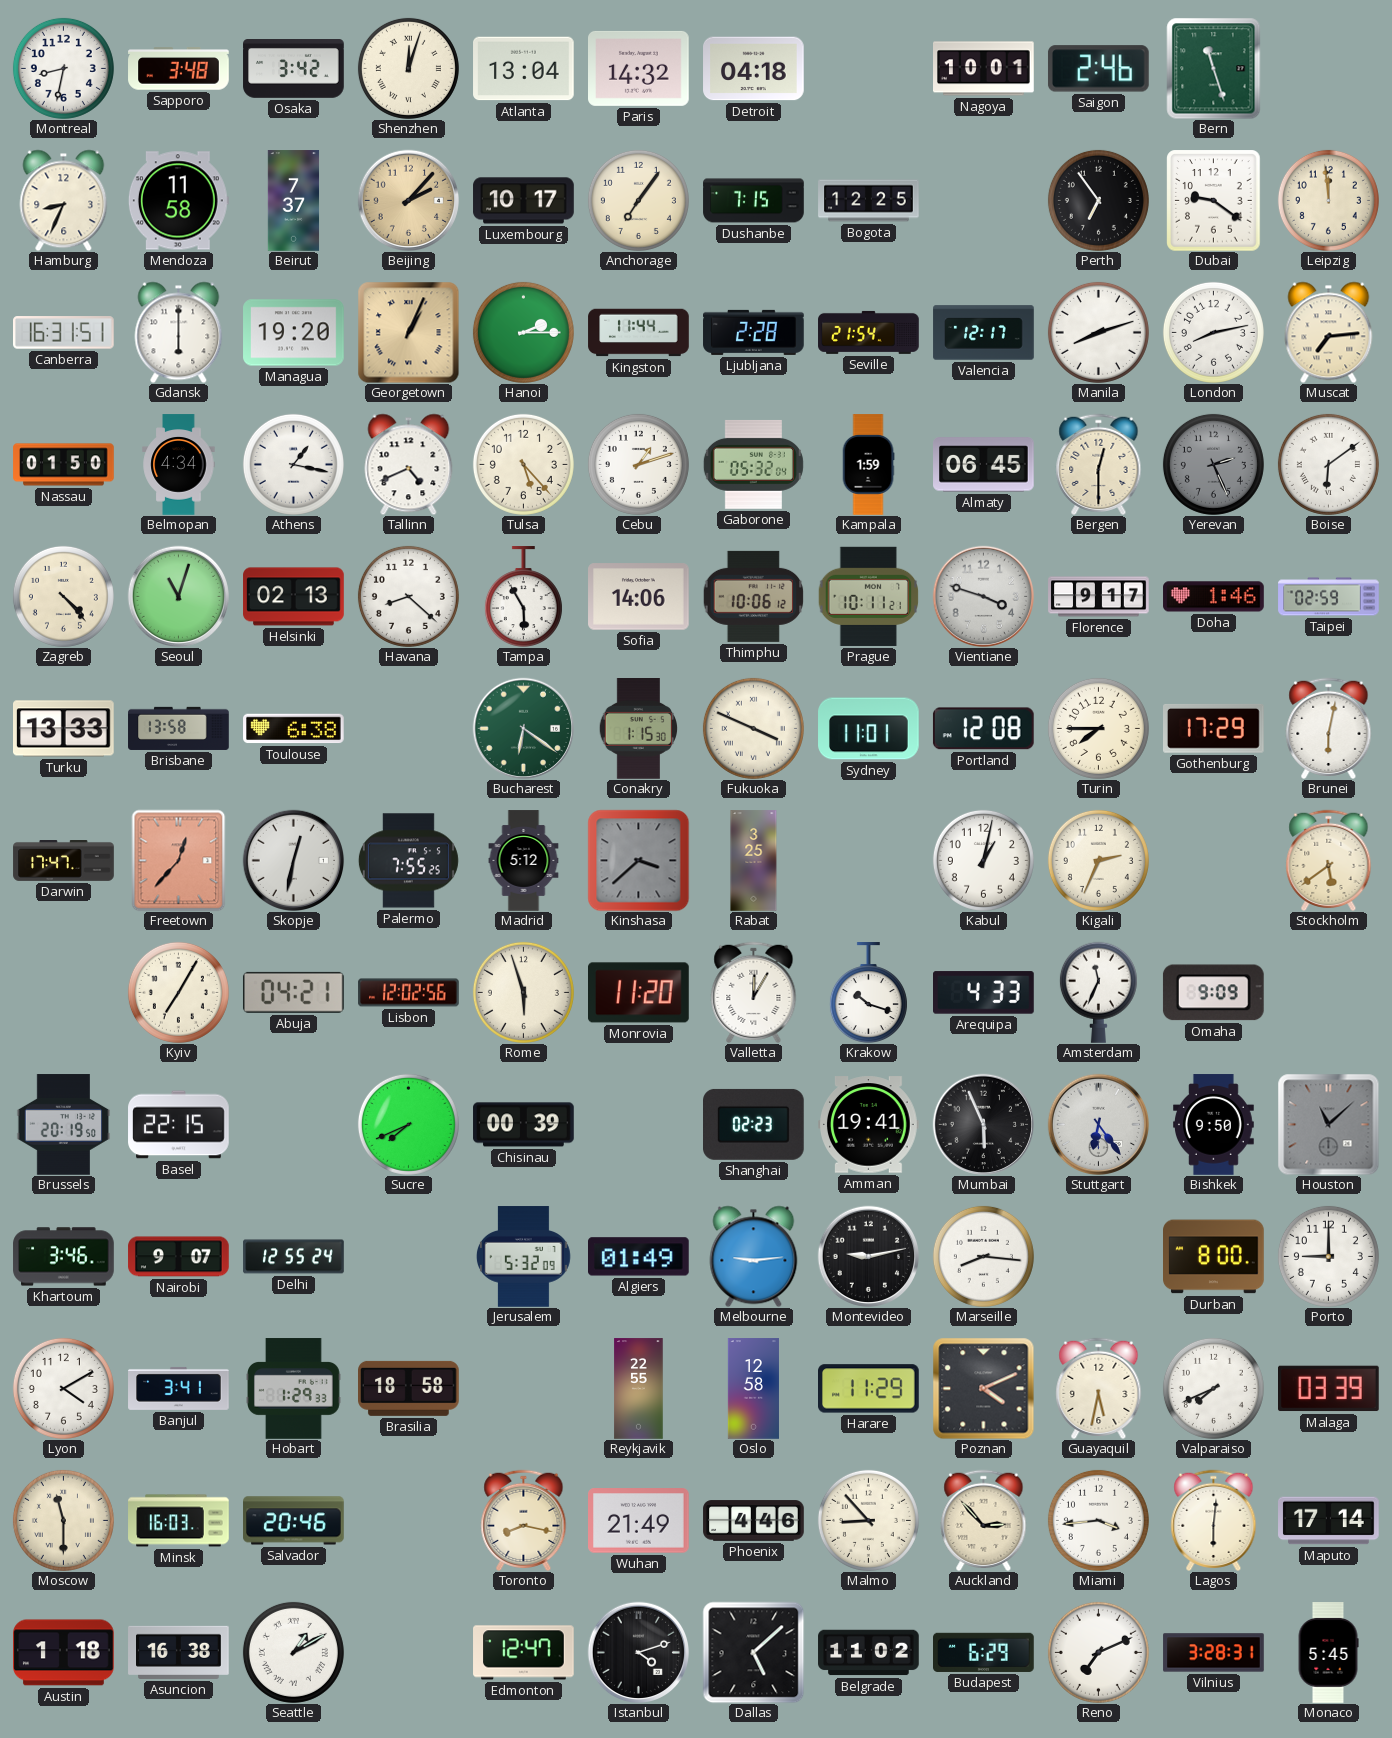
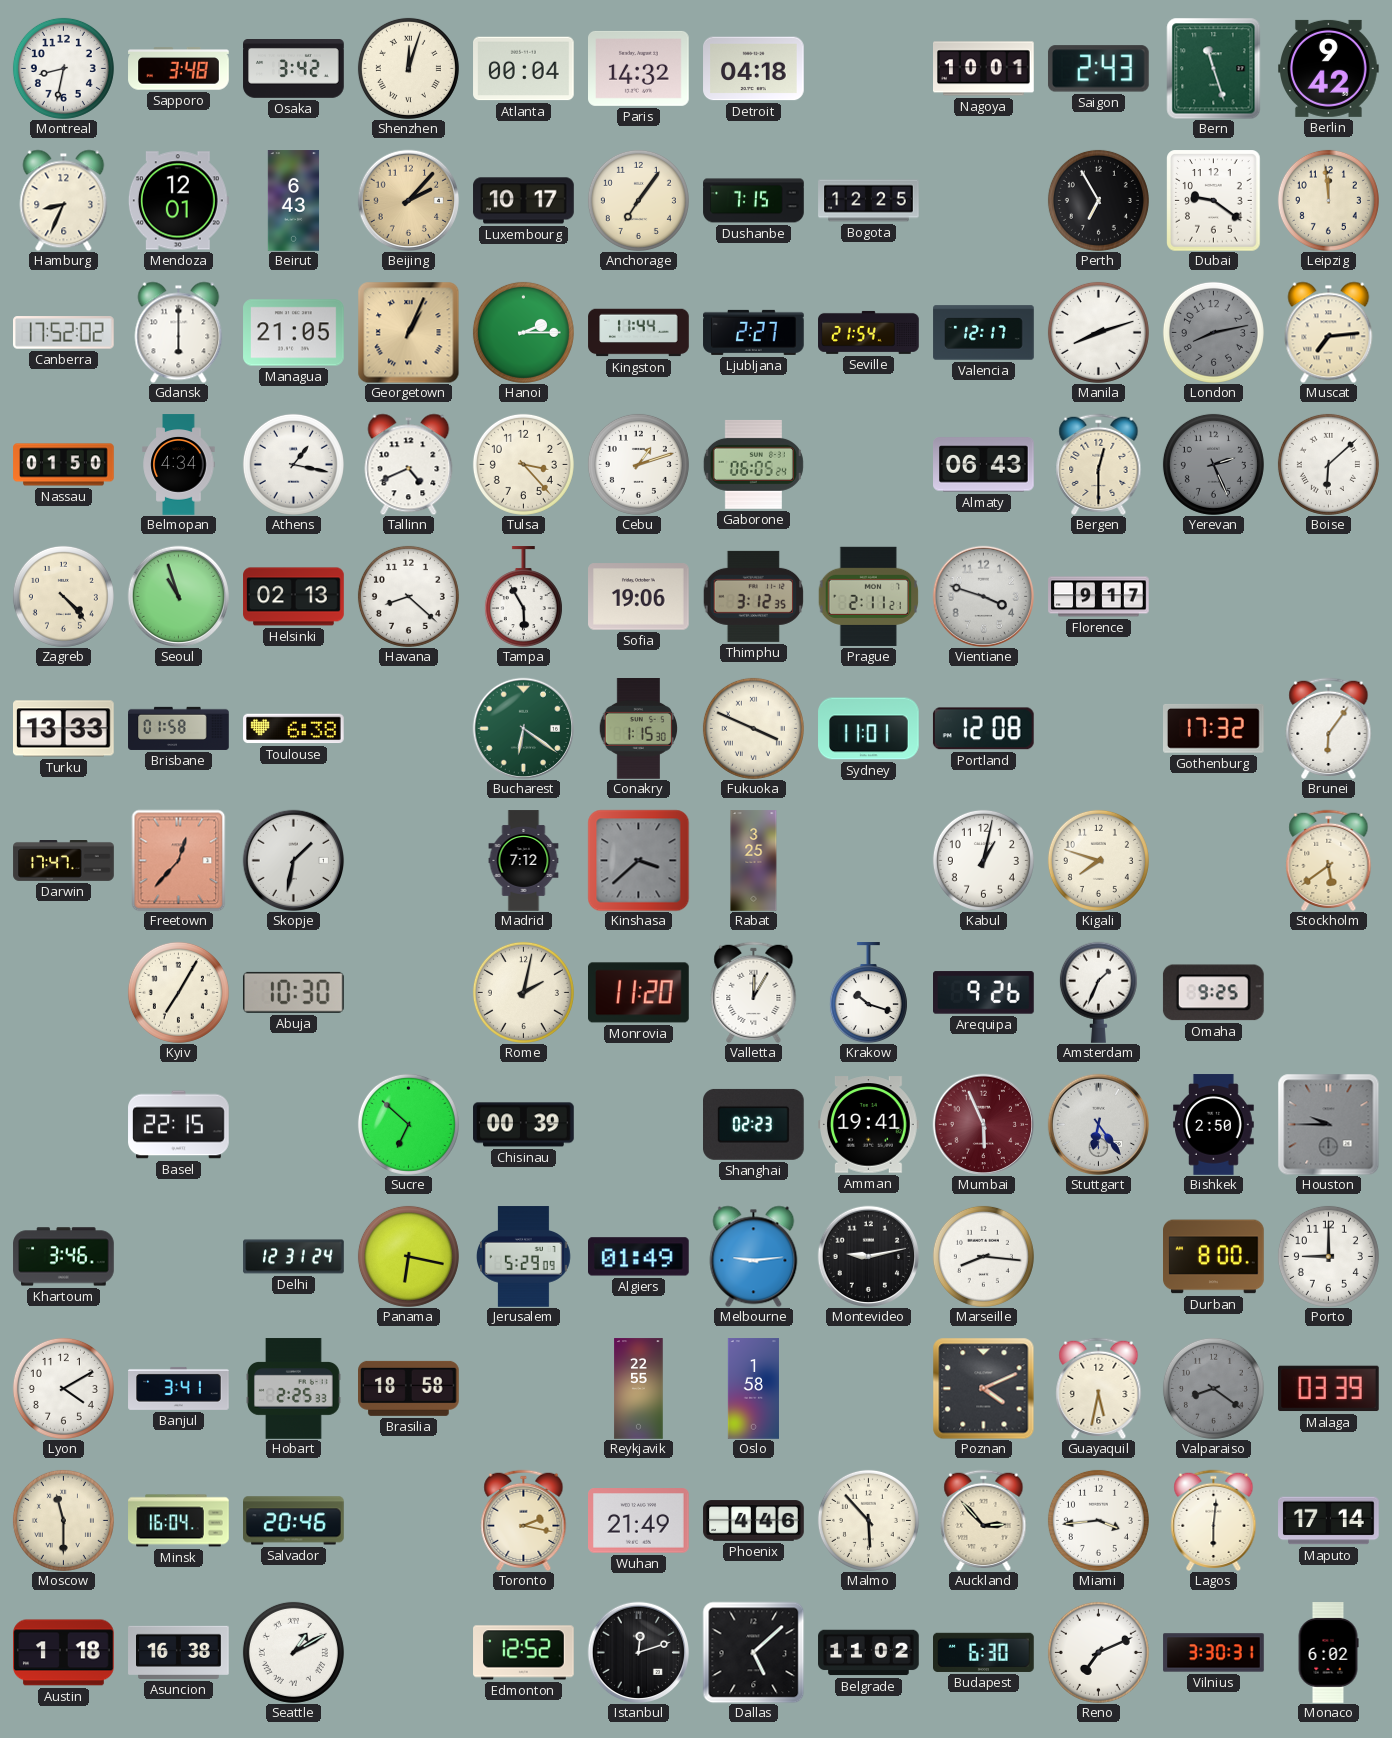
Atlanta: 13:04 -> 00:04 (524, 69)
Saigon: 2:46 -> 2:43 (1098, 69)
Berlin: none -> 9:42 (1329, 68)
Mendoza: 11:58 -> 12:01 (178, 201)
Beirut: 7:37 -> 6:43 (294, 201)
Perth: 6:54 -> 6:55 (1098, 200)
Canberra: 16:31 -> 17:52 (64, 333)
Managua: 19:20 -> 21:05 (294, 333)
Ljubljana: 2:28 -> 2:27 (754, 332)
London dial: white -> grey (1213, 332)
Tulsa: 5:23 -> 3:23 (523, 464)
Gaborone: 05:32 -> 06:05 (753, 464)
Kampala: 1:59 -> none (868, 465)
Almaty: 06:45 -> 06:43 (984, 465)
Boise: 6:09 -> 6:08 (1328, 464)
Seoul: 11:03 -> 10:57 (178, 596)
Sofia: 14:06 -> 19:06 (639, 597)
Thimphu: 10:06 -> 3:12 (753, 596)
Prague: 10:11 -> 2:11 (868, 596)
Doha: 1:46 -> none (1214, 597)
Taipei: 02:59 -> none (1329, 597)
Brisbane: 13:58 -> 01:58 (179, 728)
Turin: 7:45 -> none (1098, 728)
Gothenburg: 17:29 -> 17:32 (1214, 728)
Brunei: 6:02 -> 6:06 (1329, 728)
Skopje: 12:32 -> 1:32 (293, 860)
Palermo: 7:55 -> none (408, 861)
Madrid: 5:12 -> 7:12 (524, 861)
Kigali: 2:34 -> 7:48 (1098, 860)
Abuja: 04:21 -> 10:30 (293, 992)
Lisbon: 12:02 -> none (409, 993)
Rome: 5:57 -> 2:02 (523, 992)
Arequipa: 4:33 -> 9:26 (984, 993)
Amsterdam: 11:34 -> 1:34 (1098, 992)
Omaha: 9:09 -> 9:25 (1213, 993)
Brussels: 20:19 -> none (64, 1125)
Sucre: 7:41 -> 6:52 (408, 1124)
Mumbai dial: black -> burgundy (983, 1124)
Bishkek: 9:50 -> 2:50 (1214, 1125)
Houston: 11:08 -> 9:45 (1328, 1124)
Nairobi: 9:07 -> none (179, 1257)
Delhi: 12:55 -> 12:31 (294, 1257)
Panama: none -> 6:17 (408, 1256)
Jerusalem: 5:32 -> 5:29 (523, 1257)
Hobart: 1:29 -> 2:25 (294, 1389)
Oslo: 12:58 -> 1:58 (753, 1389)
Harare: 11:29 -> none (869, 1389)
Valparaiso: 7:41 -> 8:21 (1213, 1388)
Valparaiso dial: white -> grey (1213, 1388)
Minsk: 16:03 -> 16:04 (179, 1521)
Toronto: 8:17 -> 2:17 (524, 1520)
Malmo: 8:53 -> 5:53 (868, 1520)
Edmonton: 12:47 -> 12:52 (524, 1653)
Istanbul: 4:12 -> 12:12 (638, 1652)
Budapest: 6:29 -> 6:30 (984, 1652)
Vilnius: 3:28 -> 3:30 (1214, 1653)
Monaco: 5:45 -> 6:02 (1328, 1653)
